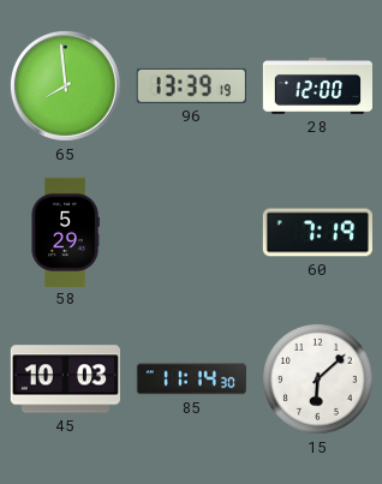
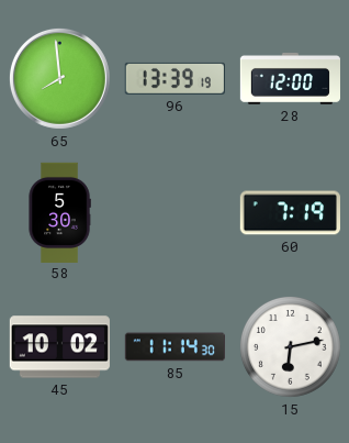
58: 5:29 -> 5:30 (59, 212)
45: 10:03 -> 10:02 (59, 347)
15: 6:08 -> 6:13 (290, 346)
